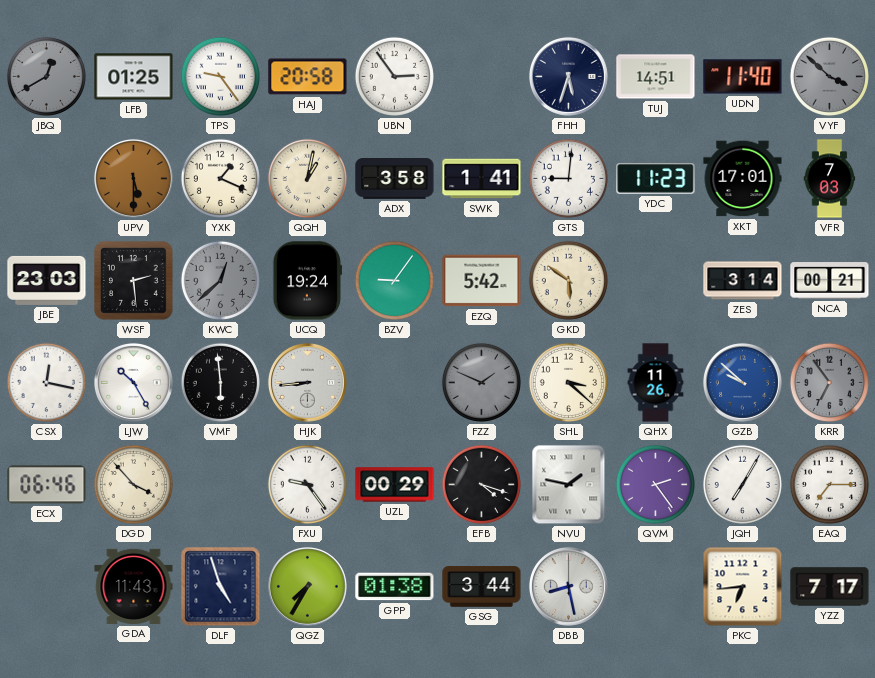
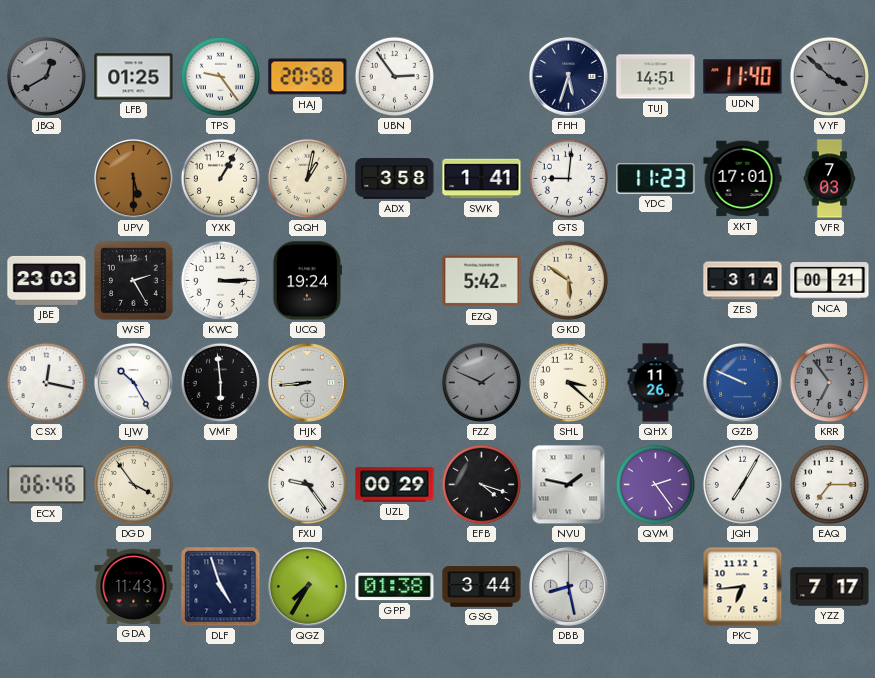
YXK: 1:19 -> 1:05 (220, 178)
WSF: 2:29 -> 2:25 (134, 281)
KWC: 12:38 -> 3:15 (220, 280)
KWC dial: grey -> white (220, 280)
BZV: 9:06 -> none (394, 280)
GZB: 9:52 -> 9:49 (742, 382)
DGD: 3:53 -> 3:54 (133, 484)
